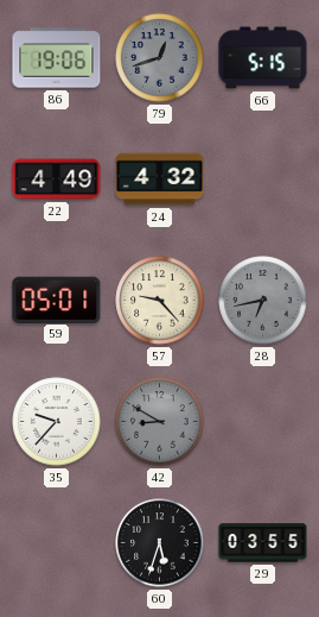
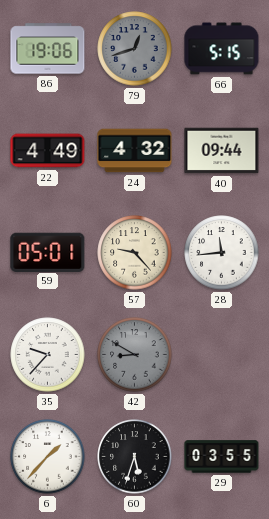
40: none -> 09:44 (222, 151)
28: 6:43 -> 11:44 (222, 253)
28 dial: grey -> white (222, 253)
6: none -> 1:37 (48, 457)
